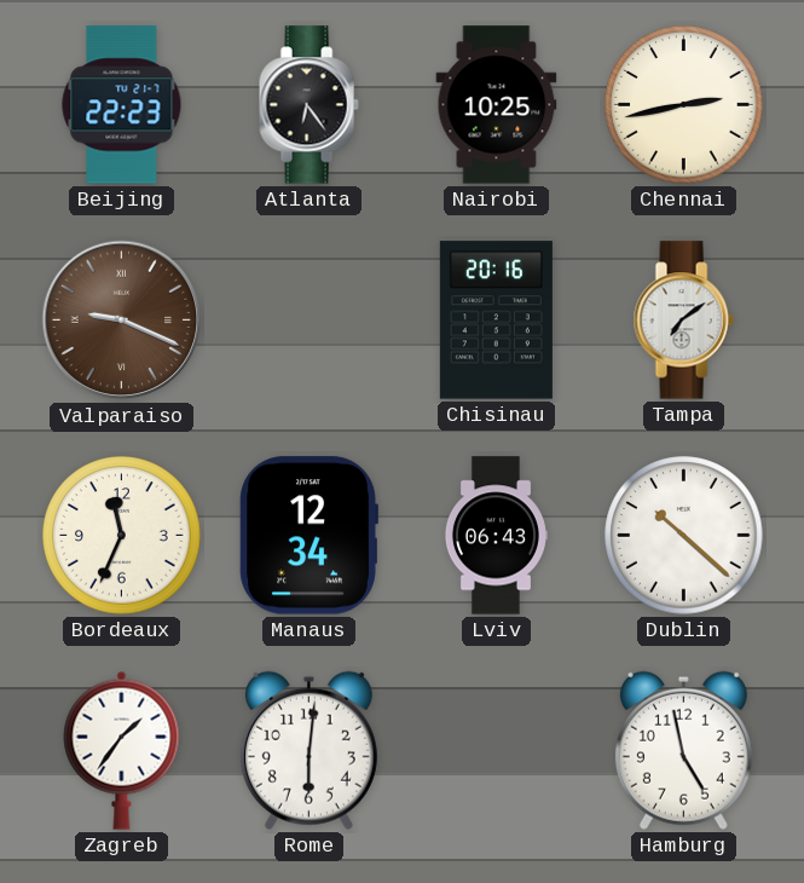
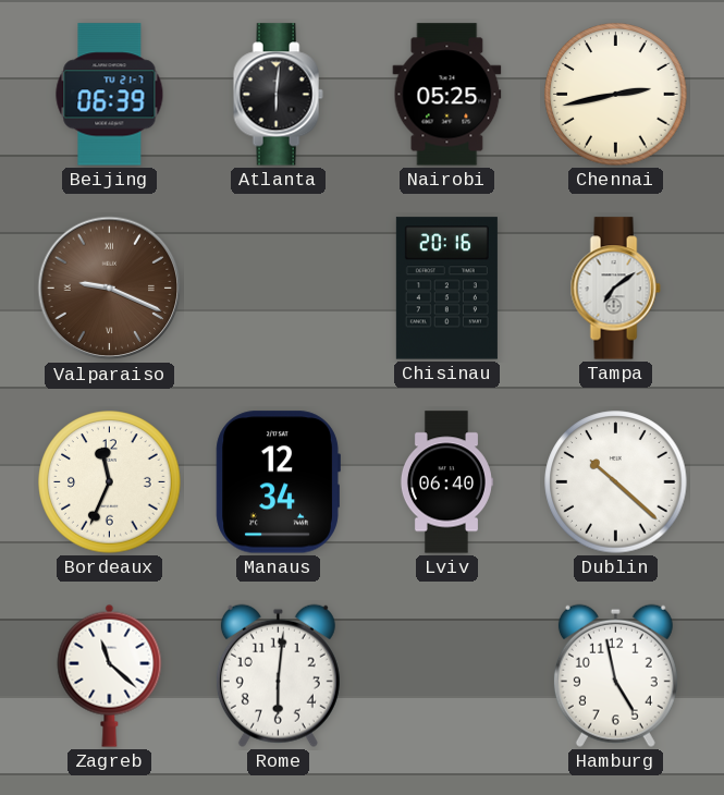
Beijing: 22:23 -> 06:39 (110, 95)
Atlanta: 6:24 -> 6:01 (278, 95)
Nairobi: 10:25 -> 05:25 (447, 95)
Lviv: 06:43 -> 06:40 (446, 482)
Zagreb: 1:36 -> 11:22 (110, 675)
